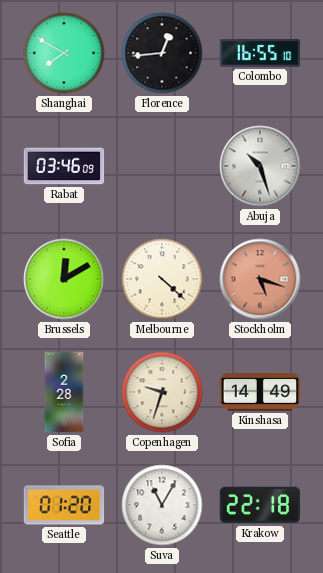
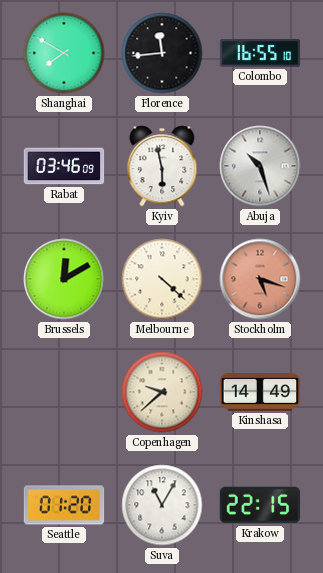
Florence: 12:44 -> 11:44 (162, 53)
Kyiv: none -> 5:58 (162, 166)
Sofia: 2:28 -> none (64, 392)
Copenhagen: 9:33 -> 9:38 (162, 392)
Krakow: 22:18 -> 22:15 (260, 505)
